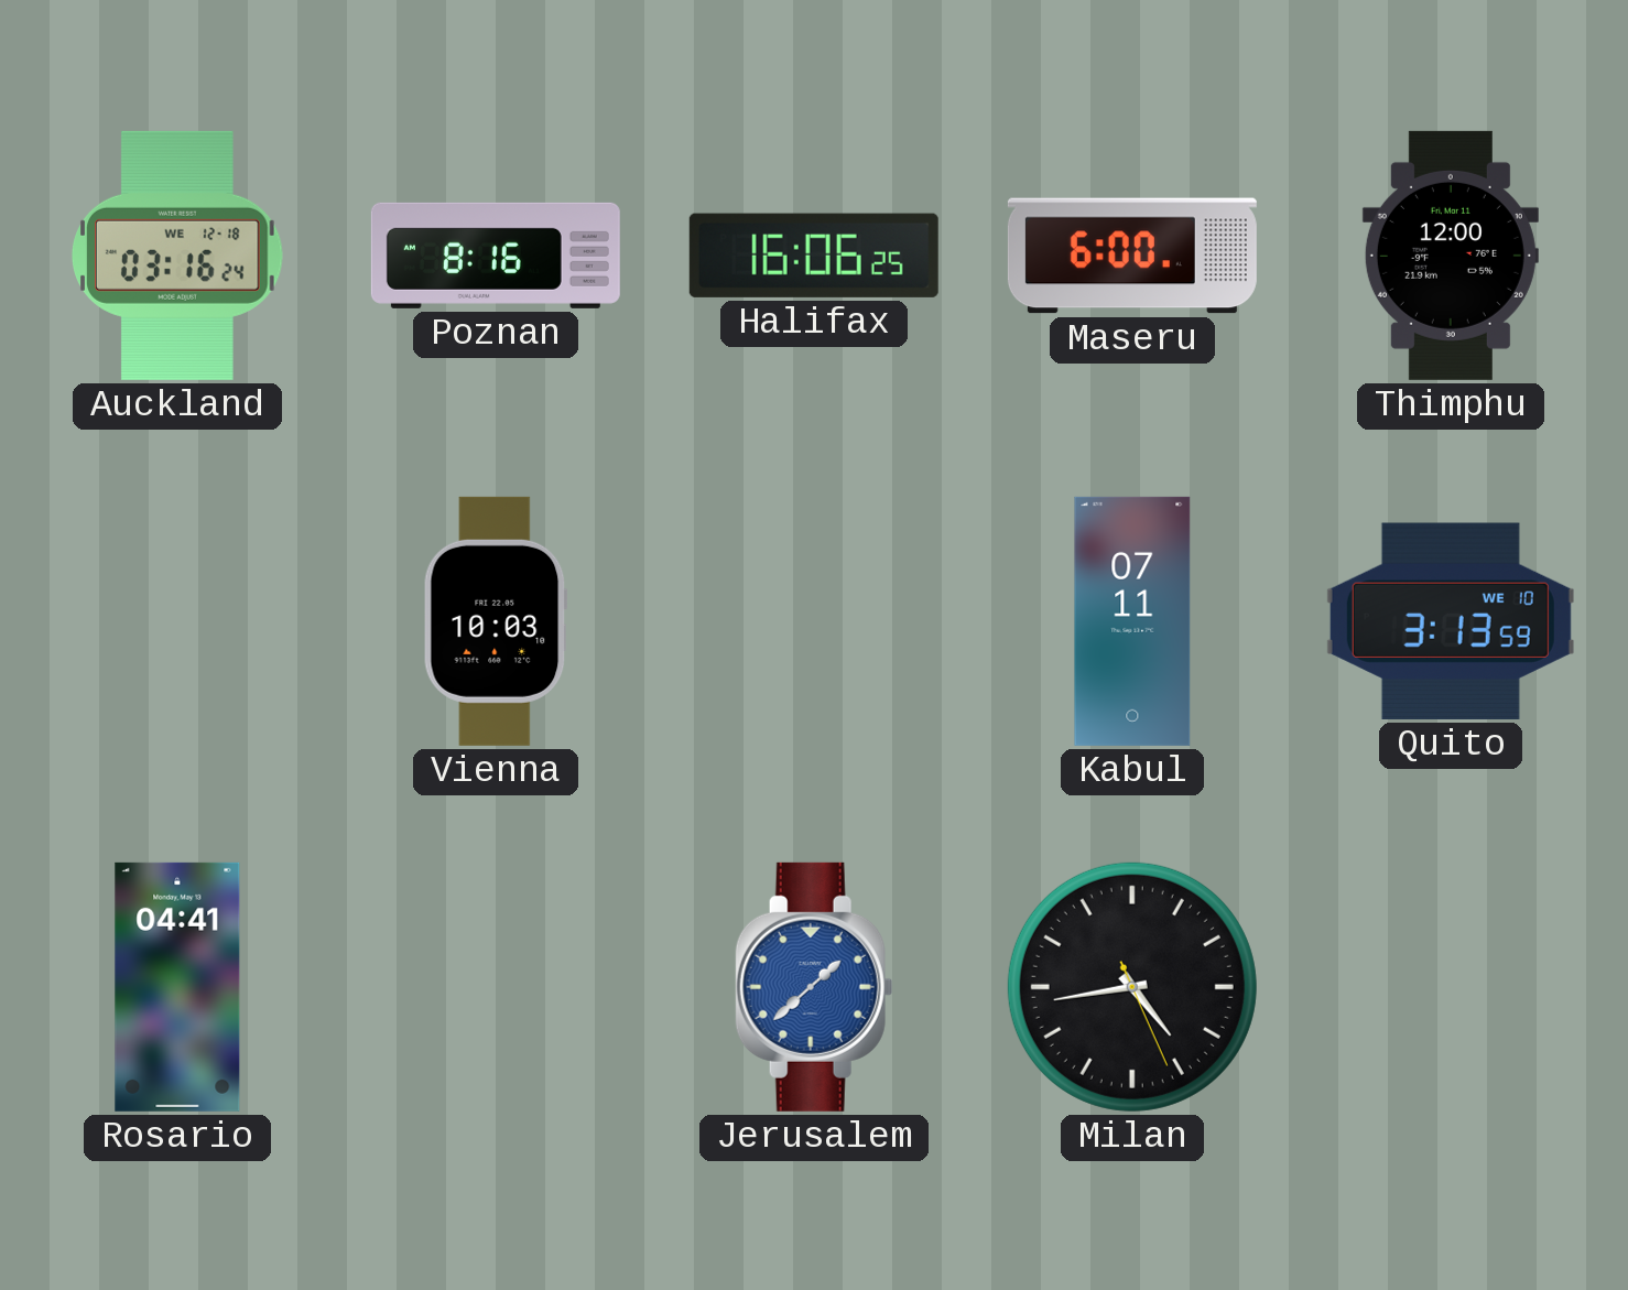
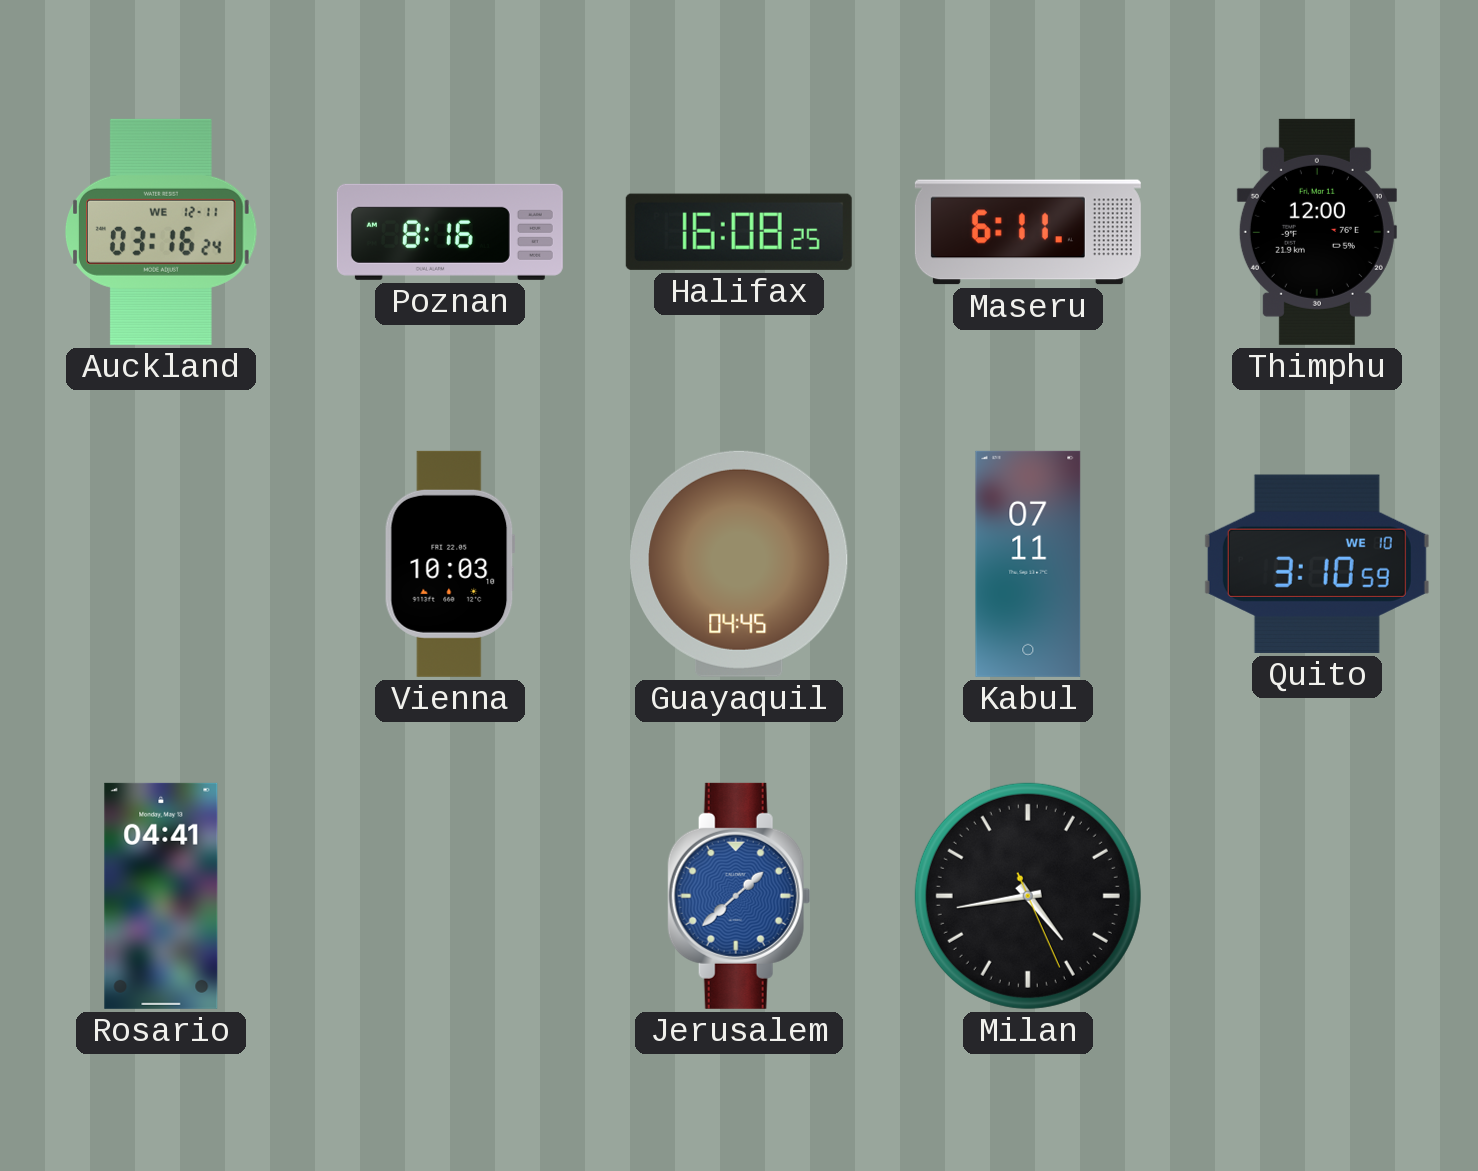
Auckland date: WE 12-18 -> WE 12-11 (162, 232)
Halifax: 16:06 -> 16:08 (739, 232)
Maseru: 6:00 -> 6:11 (1028, 232)
Guayaquil: none -> 04:45 (739, 564)
Quito: 3:13 -> 3:10 (1317, 564)
